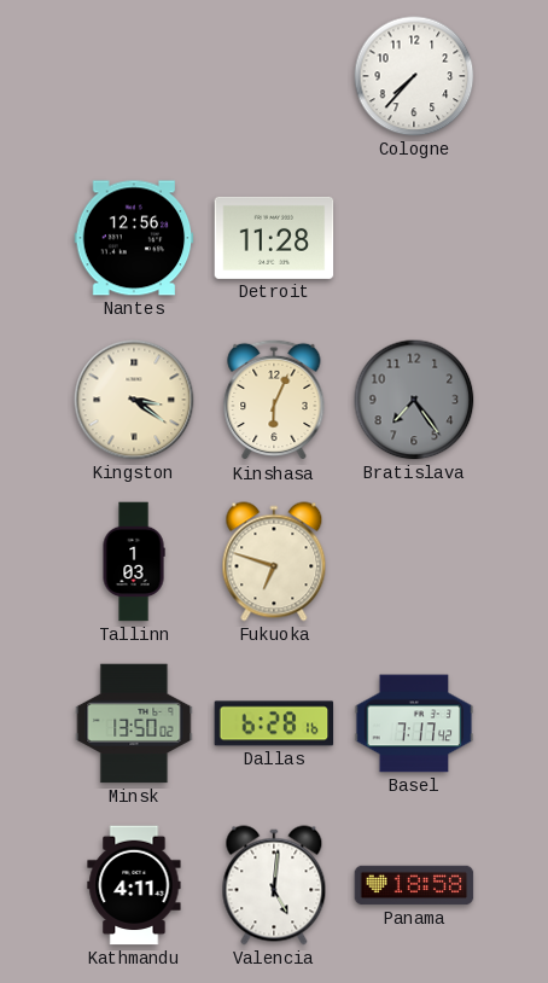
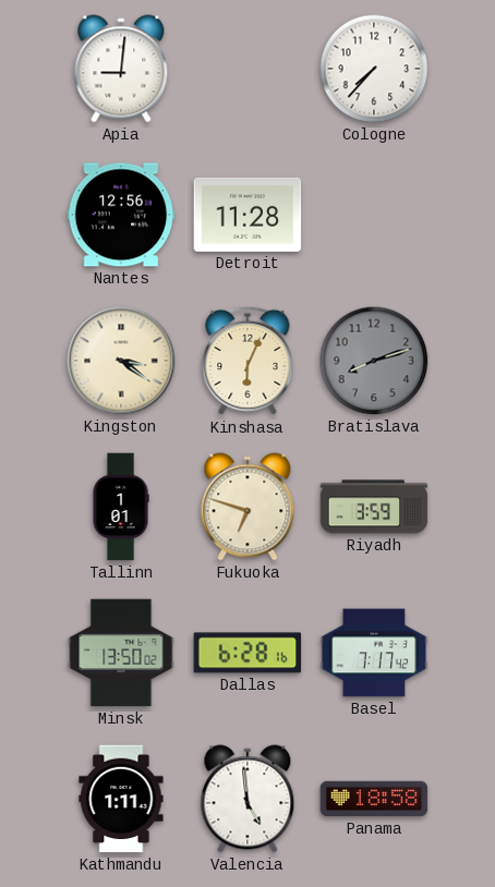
Apia: none -> 9:01 (121, 69)
Bratislava: 7:24 -> 8:12 (374, 361)
Tallinn: 1:03 -> 1:01 (121, 507)
Riyadh: none -> 3:59 (374, 507)
Kathmandu: 4:11 -> 1:11 (121, 799)
Valencia: 5:01 -> 4:59 (247, 799)
